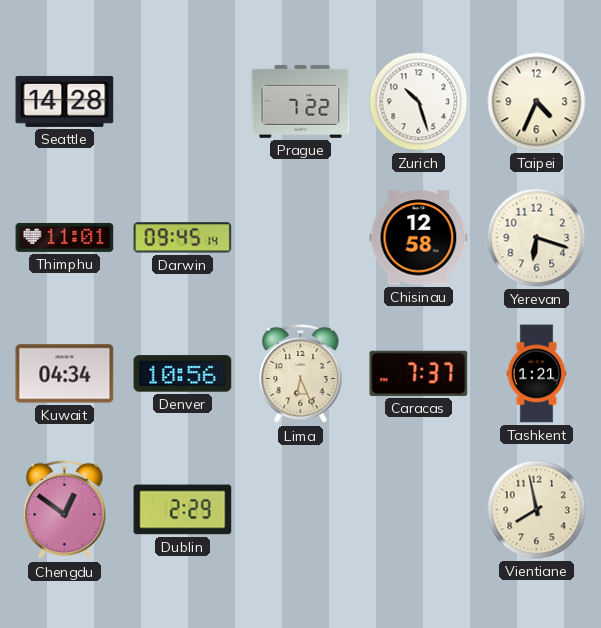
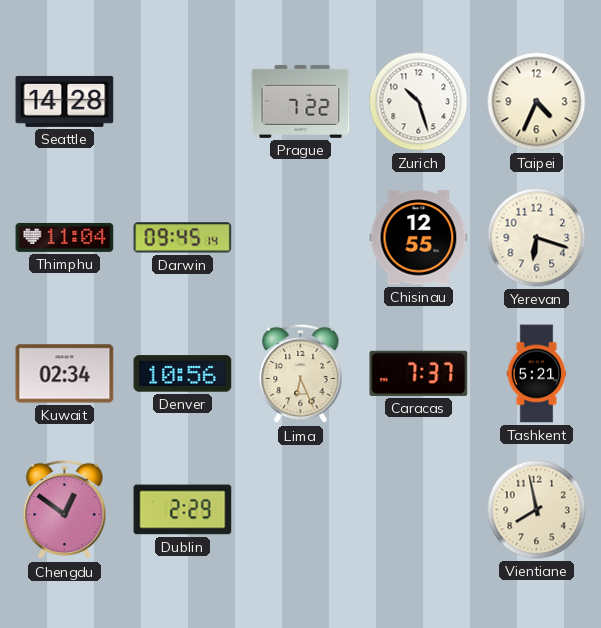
Thimphu: 11:01 -> 11:04 (65, 237)
Chisinau: 12:58 -> 12:55 (419, 238)
Kuwait: 04:34 -> 02:34 (65, 374)
Tashkent: 1:21 -> 5:21 (537, 374)
